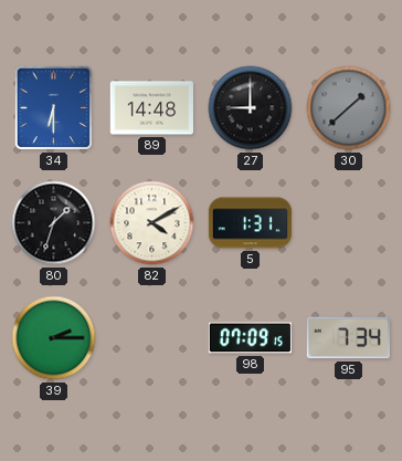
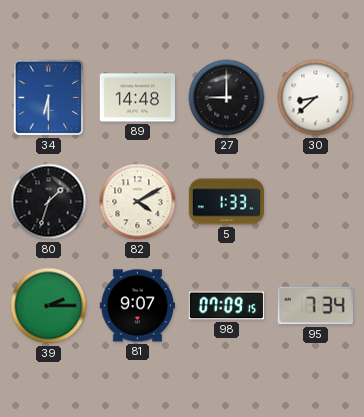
30: 1:38 -> 8:38 (316, 98)
30 dial: grey -> white (316, 98)
5: 1:31 -> 1:33 (227, 202)
81: none -> 9:07 (137, 306)
